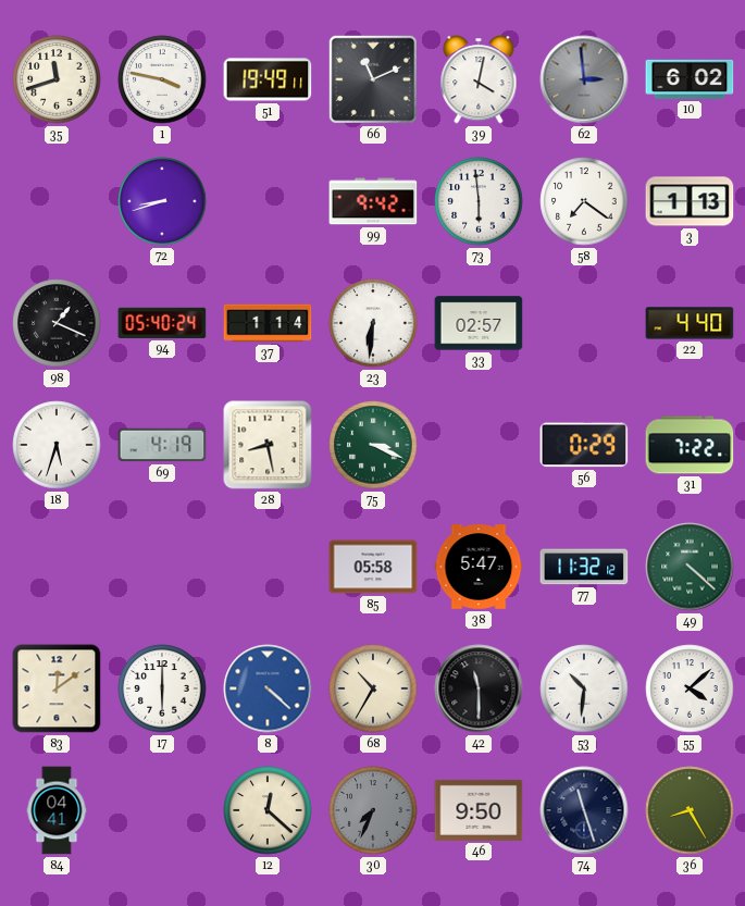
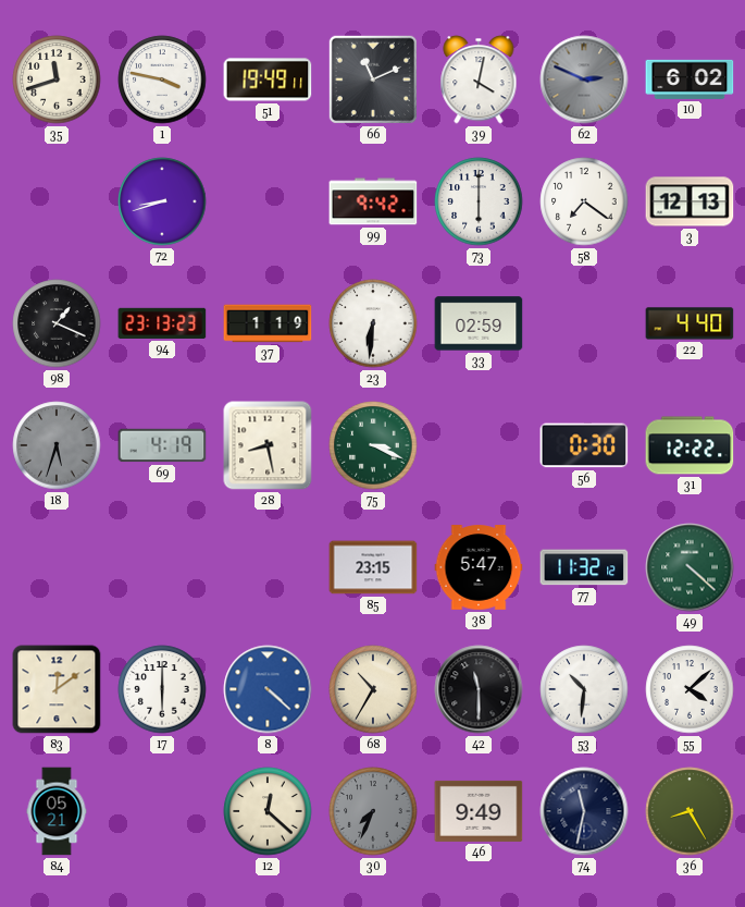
62: 2:59 -> 2:49 (584, 79)
73: 5:59 -> 6:00 (479, 201)
3: 1:13 -> 12:13 (690, 201)
94: 05:40 -> 23:13 (162, 323)
37: 1:14 -> 1:19 (268, 323)
33: 02:57 -> 02:59 (479, 323)
18 dial: white -> grey (57, 445)
56: 0:29 -> 0:30 (584, 445)
31: 7:22 -> 12:22 (690, 445)
85: 05:58 -> 23:15 (373, 567)
84: 04:41 -> 05:21 (57, 811)
46: 9:50 -> 9:49 (479, 811)
74: 11:27 -> 11:32 (584, 811)
